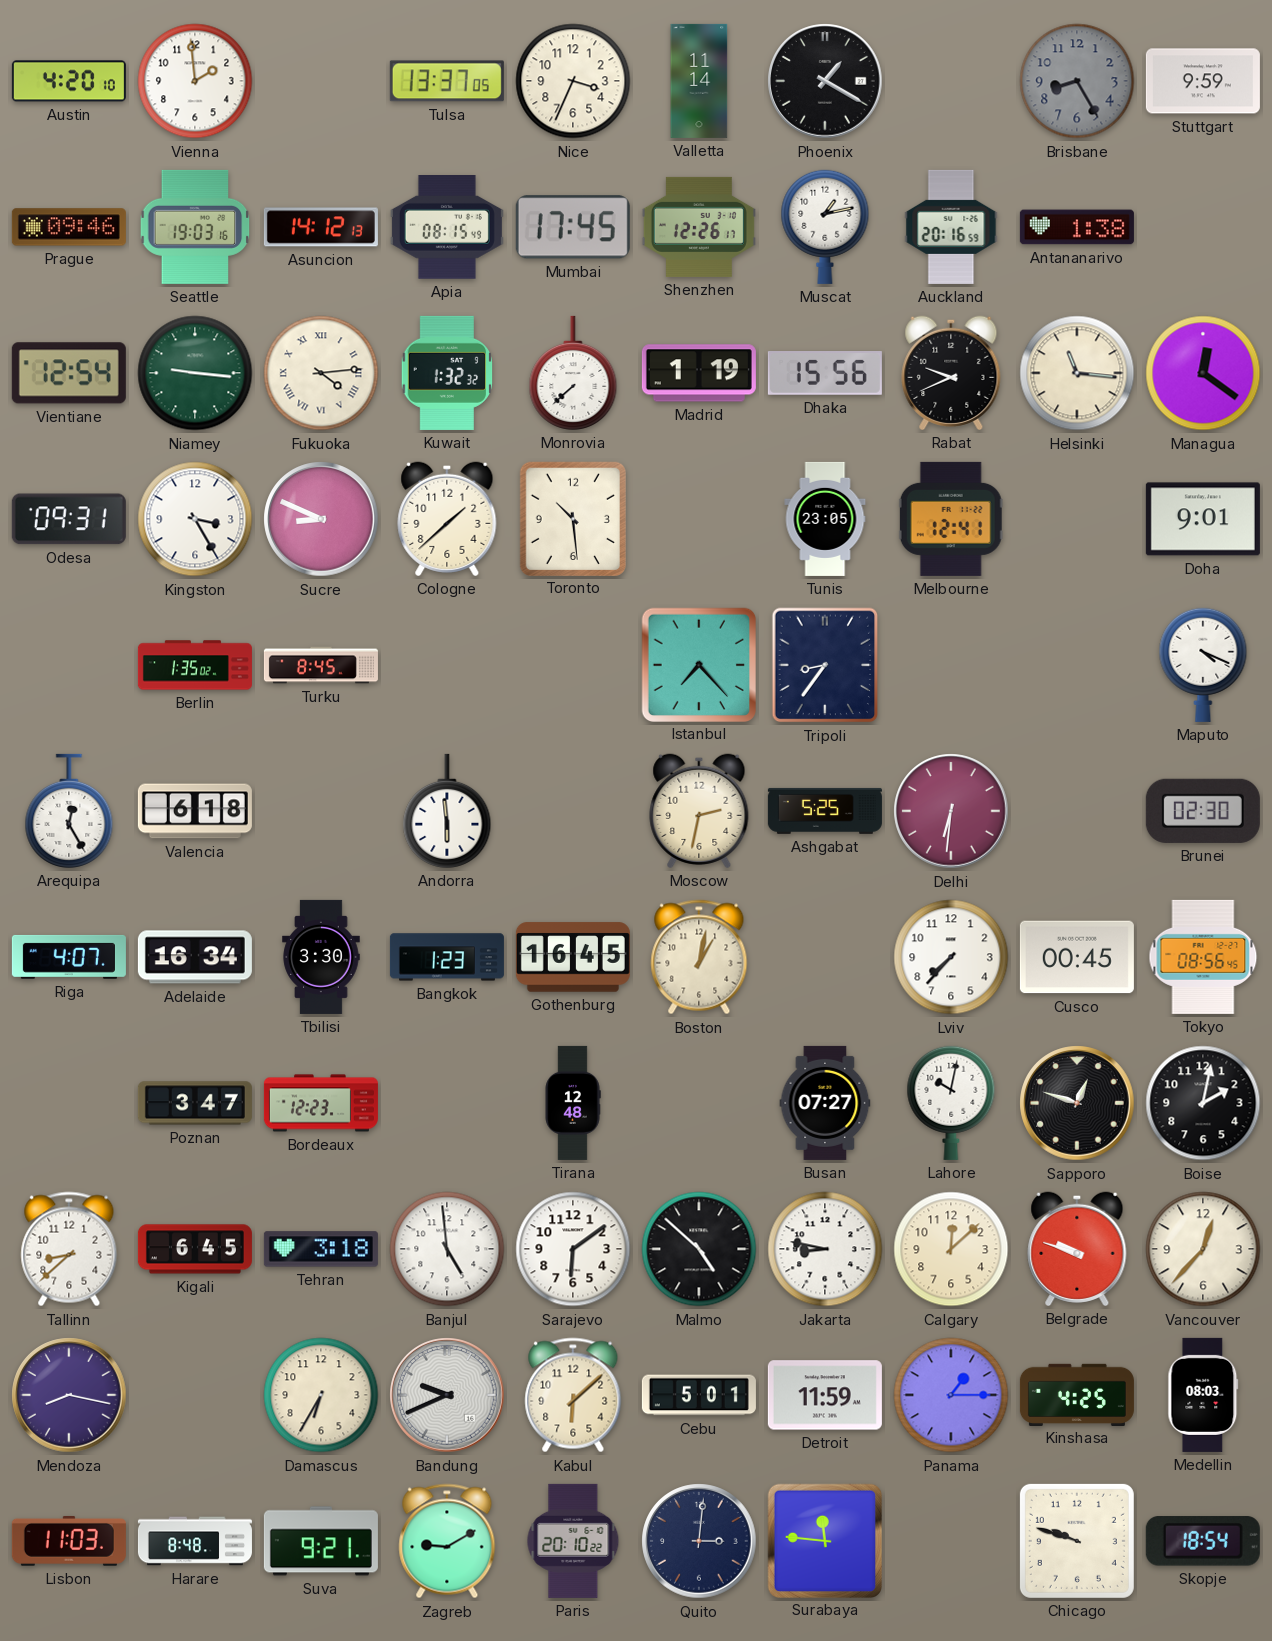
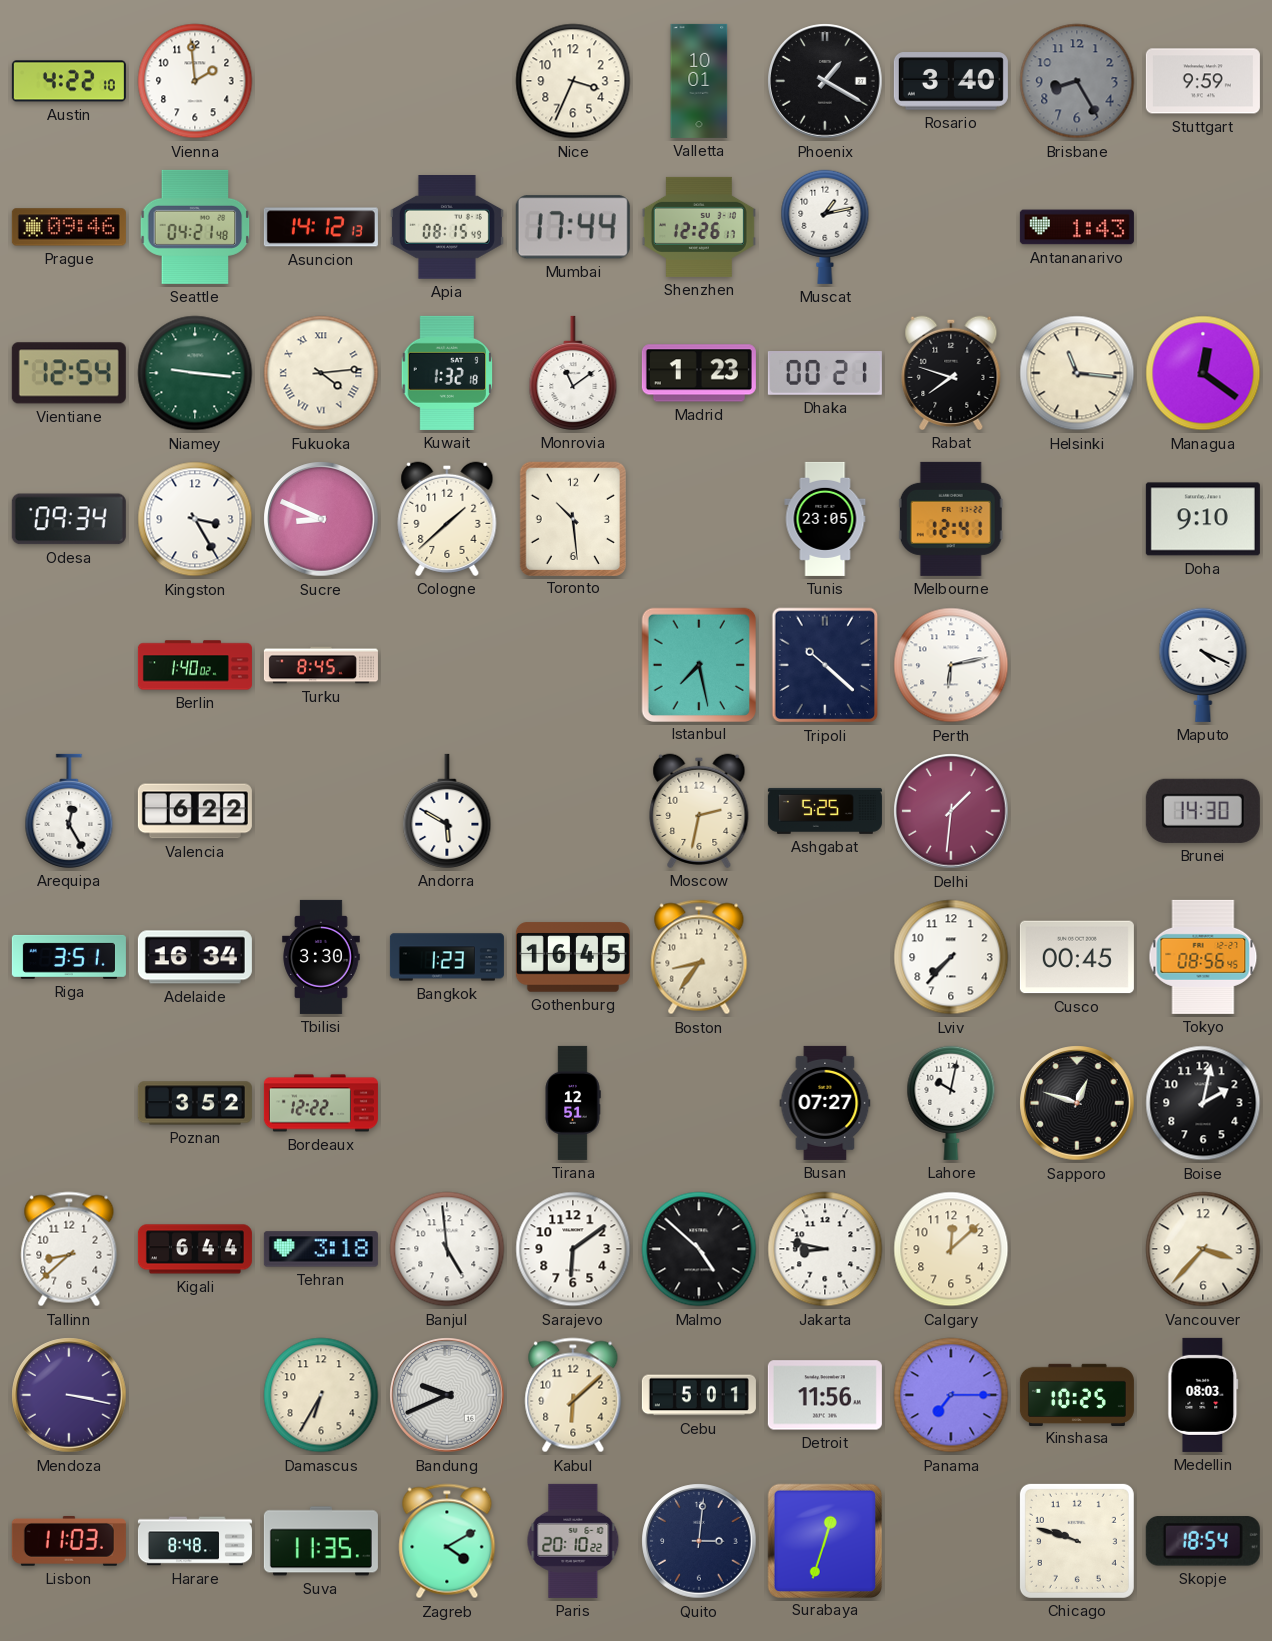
Austin: 4:20 -> 4:22 (69, 81)
Tulsa: 13:37 -> none (447, 81)
Valletta: 11:14 -> 10:01 (699, 81)
Rosario: none -> 3:40 (951, 81)
Seattle: 19:03 -> 04:21 (195, 227)
Mumbai: 17:45 -> 17:44 (573, 227)
Auckland: 20:16 -> none (951, 227)
Antananarivo: 1:38 -> 1:43 (1077, 227)
Kuwait: 1:32:32 -> 1:32:18 (446, 373)
Monrovia: 7:38 -> 11:09 (573, 373)
Madrid: 1:19 -> 1:23 (699, 373)
Dhaka: 15:56 -> 00:21 (825, 374)
Rabat: 9:41 -> 7:48 (951, 373)
Odesa: 09:31 -> 09:34 (69, 519)
Doha: 9:01 -> 9:10 (1203, 519)
Berlin: 1:35 -> 1:40 (195, 665)
Istanbul: 7:23 -> 7:28 (698, 664)
Tripoli: 8:36 -> 10:22 (825, 665)
Perth: none -> 6:13 (951, 665)
Valencia: 6:18 -> 6:22 (195, 811)
Andorra: 5:59 -> 5:50 (447, 811)
Delhi: 6:31 -> 1:31 (951, 811)
Brunei: 02:30 -> 14:30 (1203, 811)
Riga: 4:07 -> 3:51 (69, 957)
Boston: 1:02 -> 8:36 (699, 957)
Poznan: 3:47 -> 3:52 (195, 1103)
Bordeaux: 12:23 -> 12:22 (321, 1103)
Tirana: 12:48 -> 12:51 (573, 1103)
Kigali: 6:45 -> 6:44 (195, 1249)
Belgrade: 9:48 -> none (1077, 1249)
Vancouver: 12:37 -> 3:37 (1203, 1249)
Mendoza: 8:17 -> 3:17 (69, 1395)
Detroit: 11:59 -> 11:56 (825, 1395)
Panama: 1:15 -> 7:15 (951, 1395)
Kinshasa: 4:25 -> 10:25 (1077, 1394)
Suva: 9:21 -> 11:35 (321, 1541)
Zagreb: 9:10 -> 4:10 (447, 1541)
Surabaya: 11:46 -> 12:33 (824, 1540)
